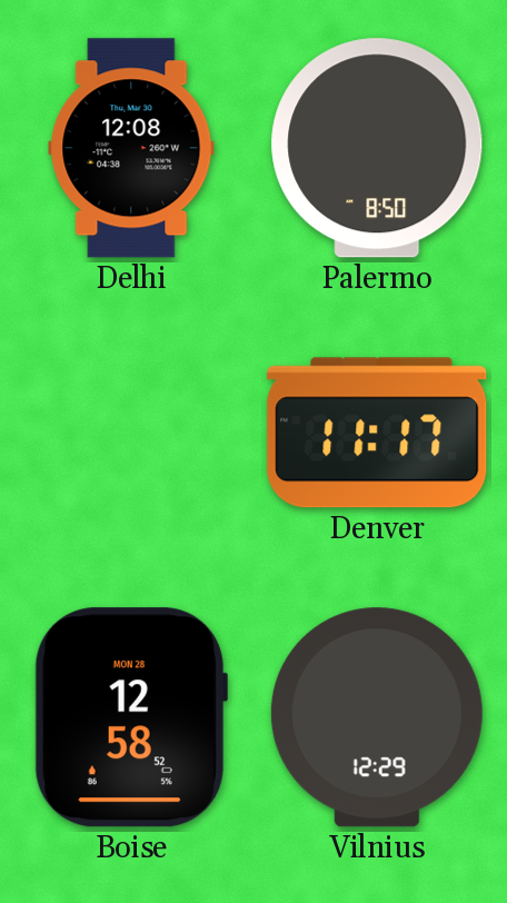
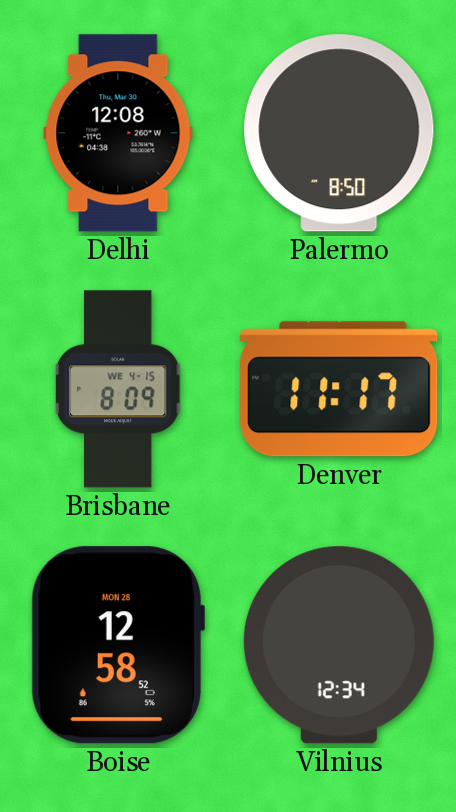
Brisbane: none -> 8:09 (118, 389)
Vilnius: 12:29 -> 12:34 (339, 645)
